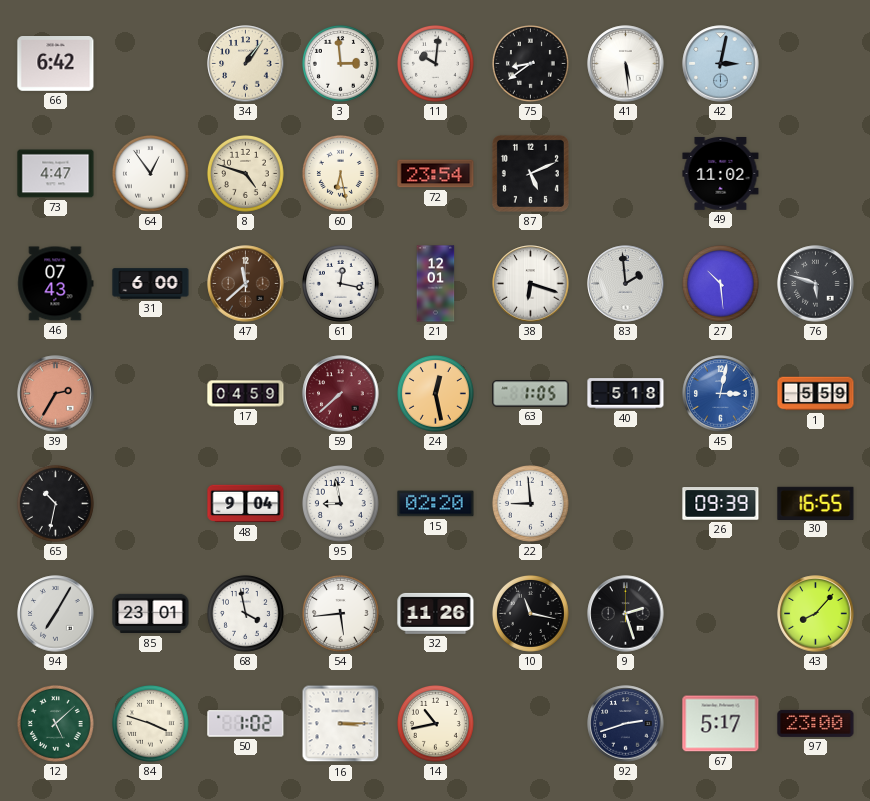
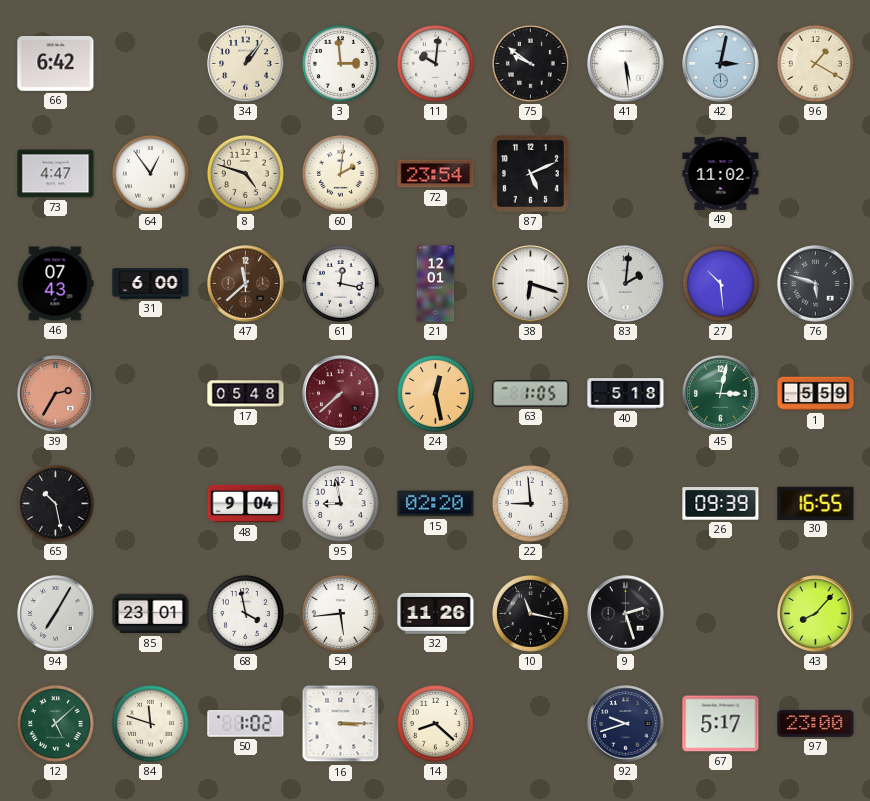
75: 8:39 -> 9:51 (530, 63)
96: none -> 1:20 (815, 63)
60: 6:28 -> 2:01 (340, 173)
83: 1:59 -> 2:01 (626, 284)
17: 04:59 -> 05:48 (246, 394)
45 dial: blue -> green (721, 394)
65: 10:32 -> 10:28 (55, 503)
84: 3:48 -> 11:48 (150, 723)
14: 10:43 -> 8:22 (435, 723)
92: 2:42 -> 9:42 (626, 724)
